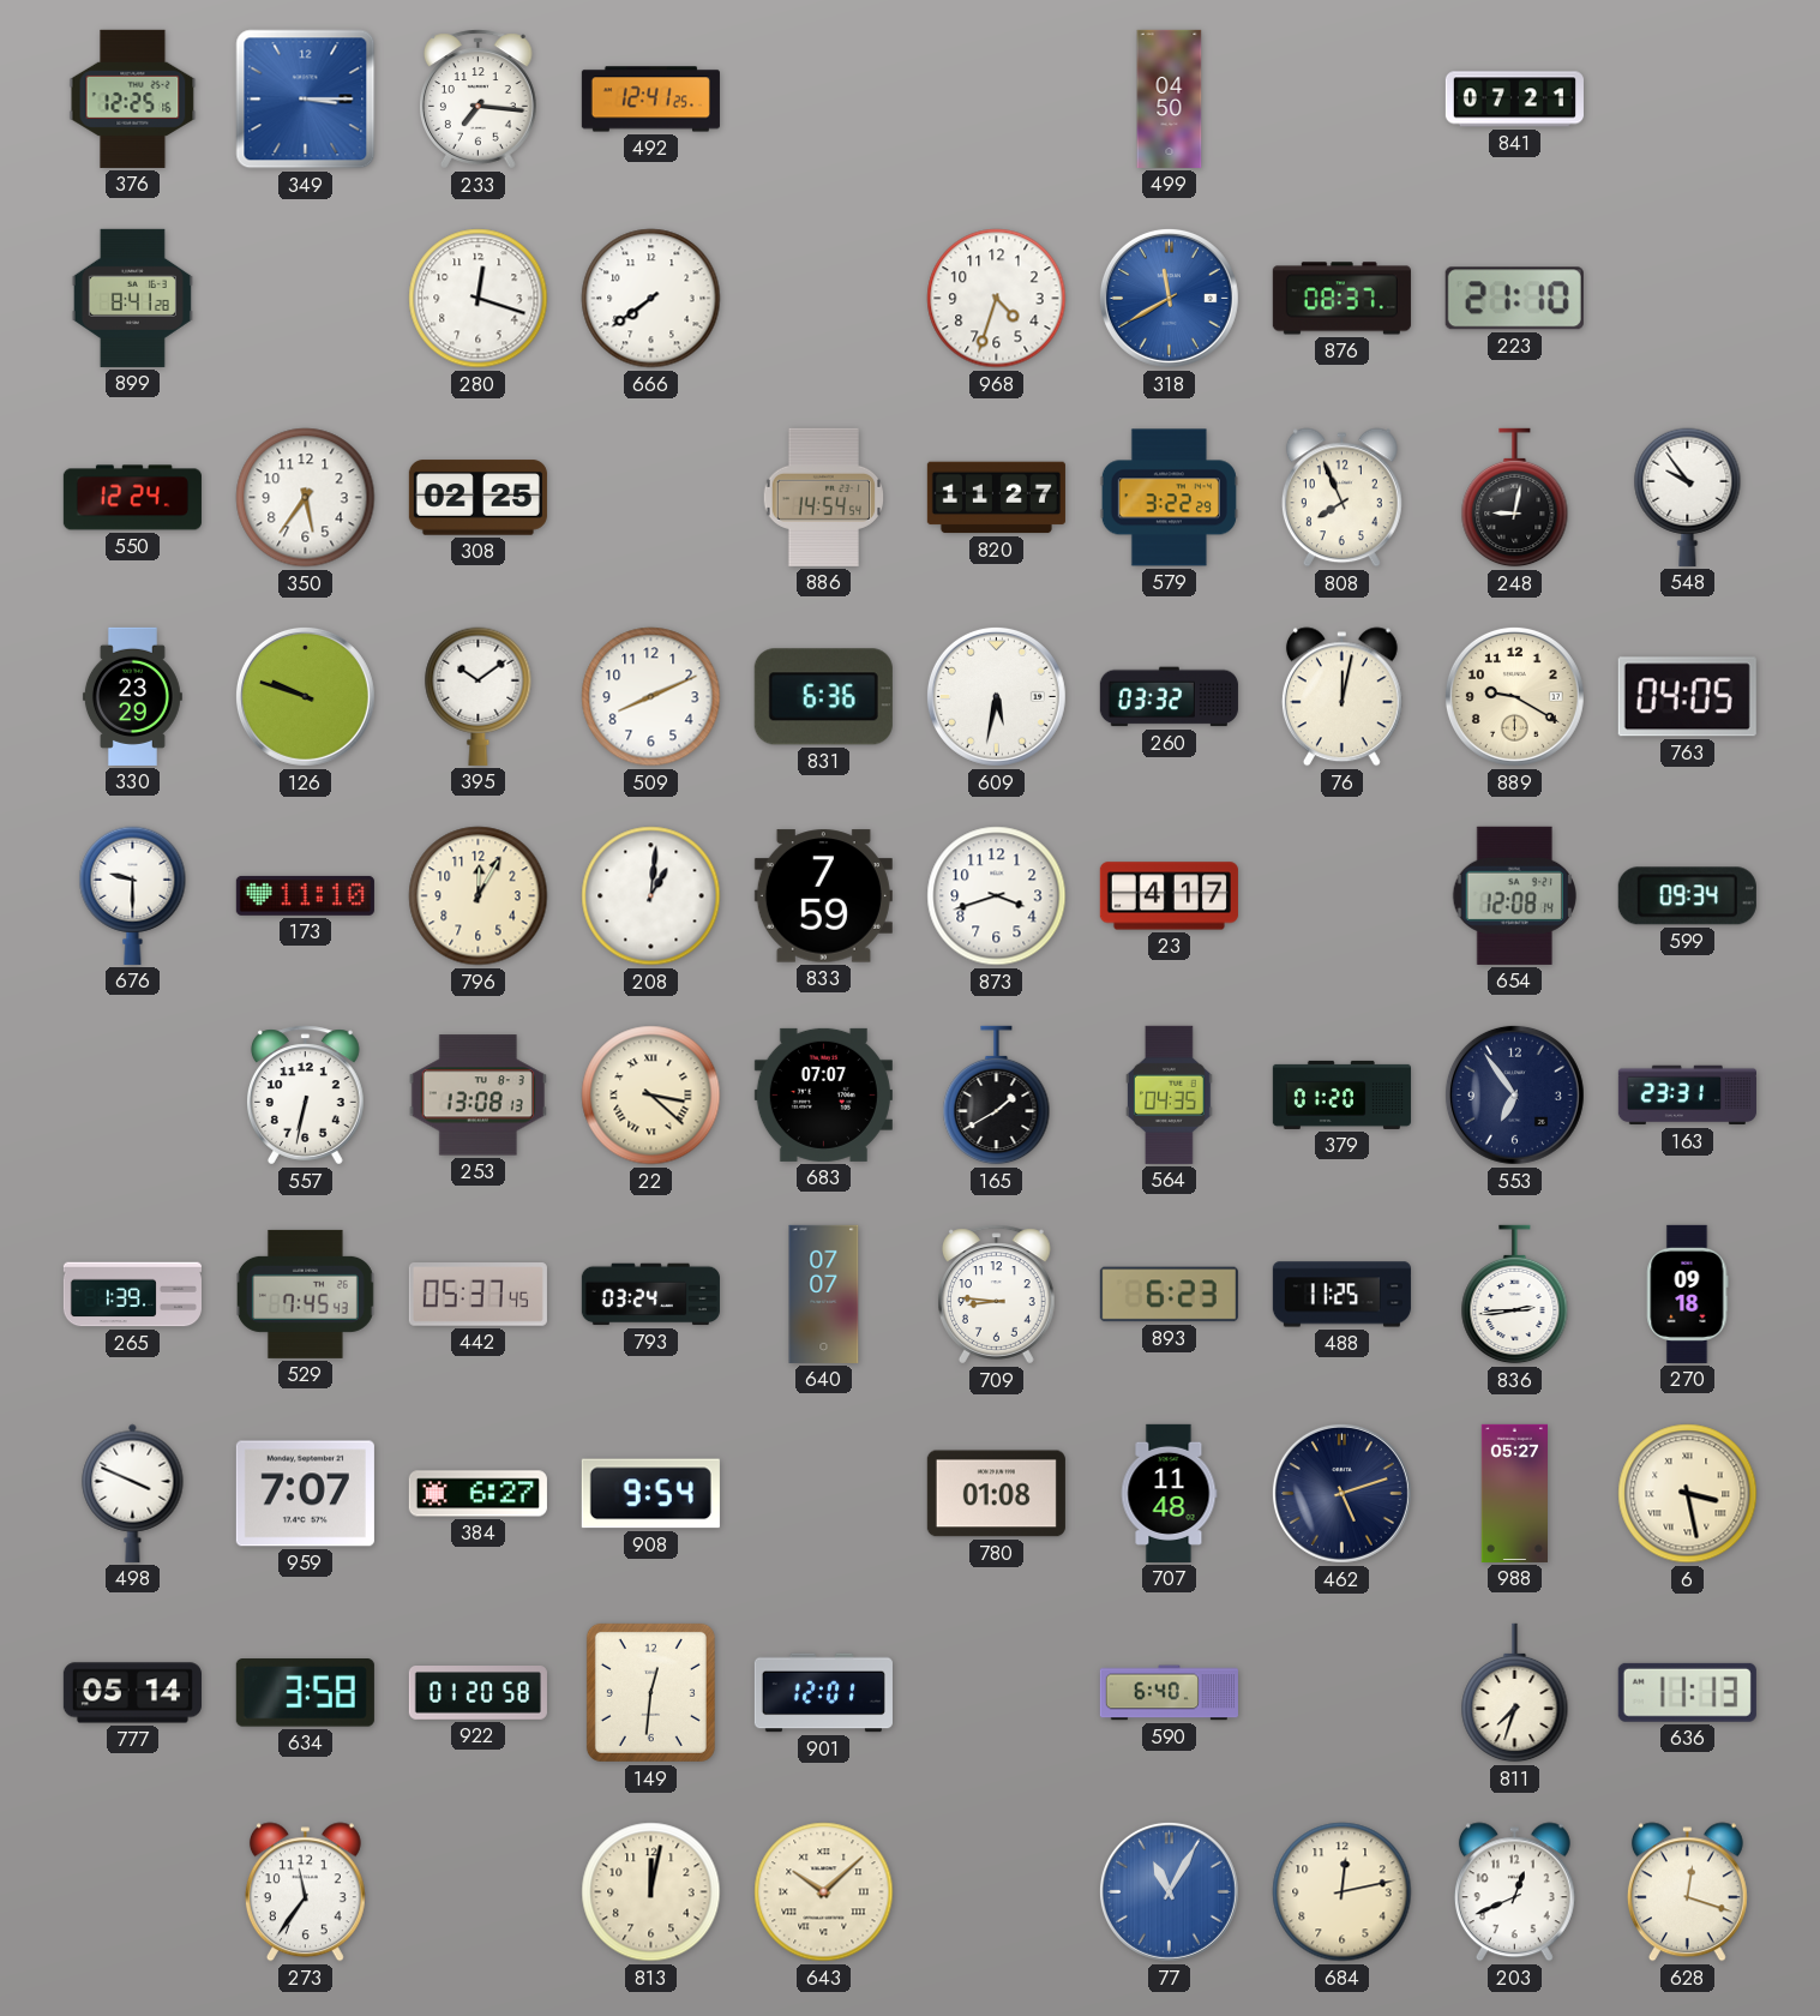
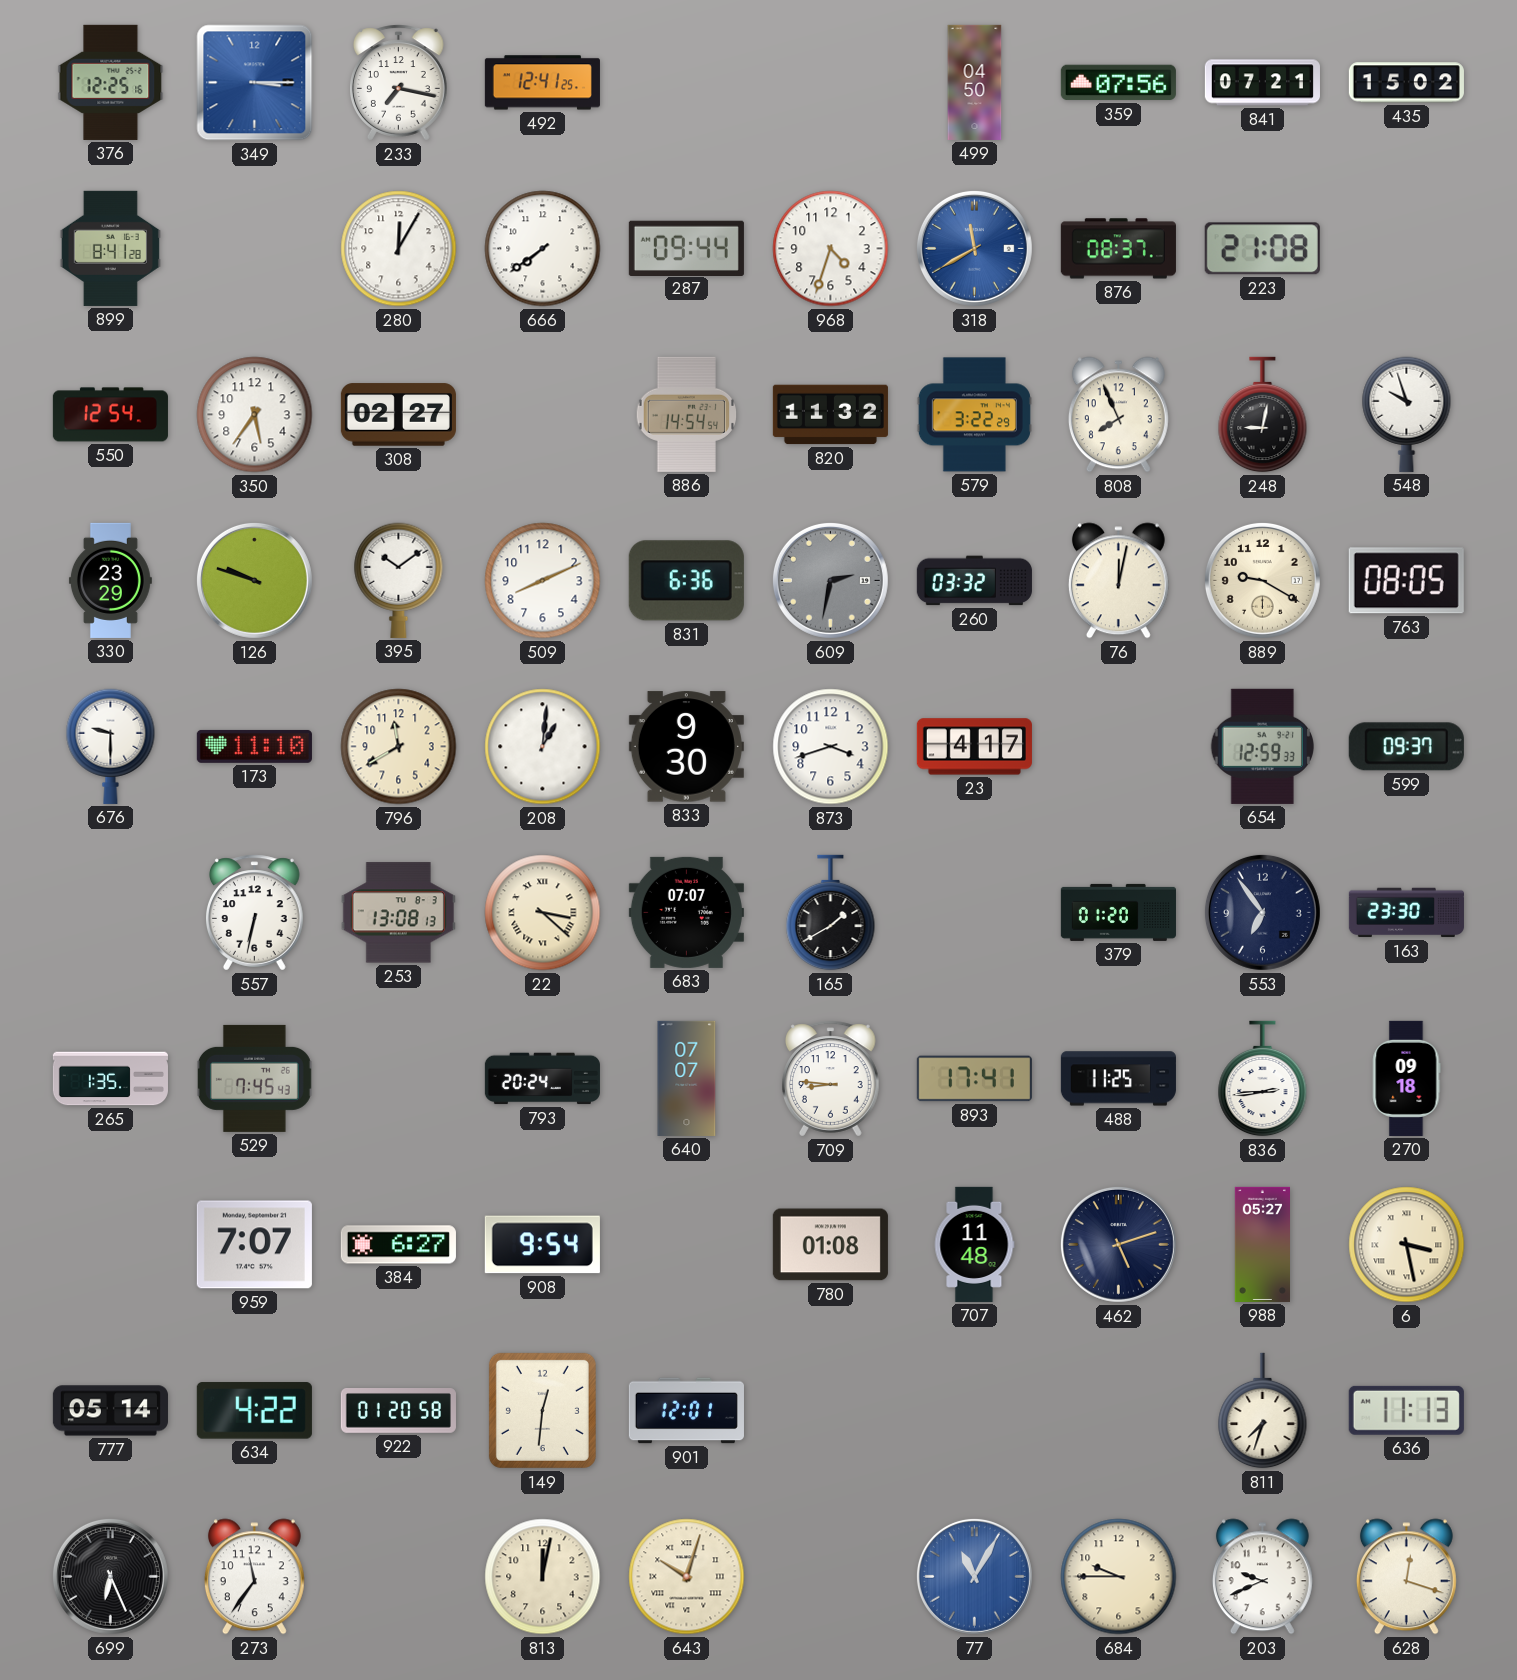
233: 7:16 -> 7:17 (399, 83)
359: none -> 07:56 (1118, 83)
435: none -> 15:02 (1406, 83)
280: 12:18 -> 12:05 (399, 249)
287: none -> 09:44 (686, 248)
223: 21:10 -> 21:08 (1262, 249)
550: 12:24 -> 12:54 (110, 415)
308: 02:25 -> 02:27 (398, 415)
820: 11:27 -> 11:32 (830, 415)
548: 9:54 -> 9:57 (1407, 414)
609: 5:32 -> 2:32 (830, 580)
609 dial: white -> grey (830, 580)
763: 04:05 -> 08:05 (1406, 581)
796: 12:05 -> 11:40 (399, 747)
833: 7:59 -> 9:30 (686, 747)
654: 12:08 -> 12:59 (1262, 746)
599: 09:34 -> 09:37 (1406, 747)
564: 04:35 -> none (1170, 1094)
163: 23:31 -> 23:30 (1406, 913)
265: 1:39 -> 1:35 (110, 1079)
442: 05:37 -> none (477, 1295)
793: 03:24 -> 20:24 (542, 1079)
893: 6:23 -> 17:41 (974, 1079)
498: 3:49 -> none (133, 1493)
634: 3:58 -> 4:22 (254, 1411)
590: 6:40 -> none (1169, 1693)
699: none -> 6:26 (110, 1576)
643: 10:08 -> 10:03 (687, 1577)
684: 12:13 -> 9:45 (1119, 1577)
203: 12:41 -> 9:41 (1262, 1577)
